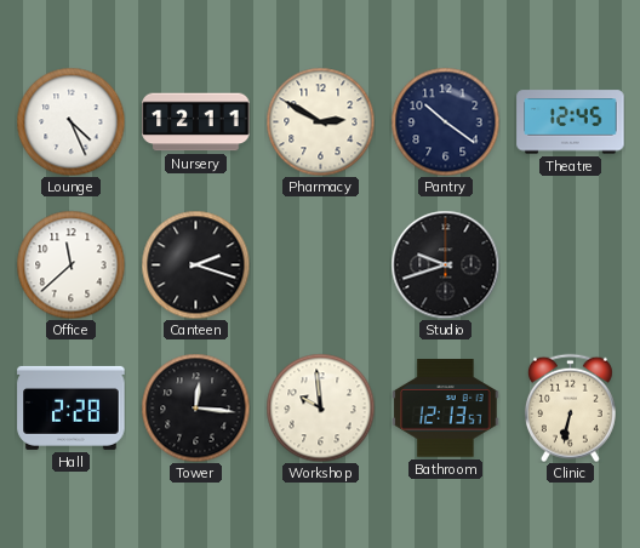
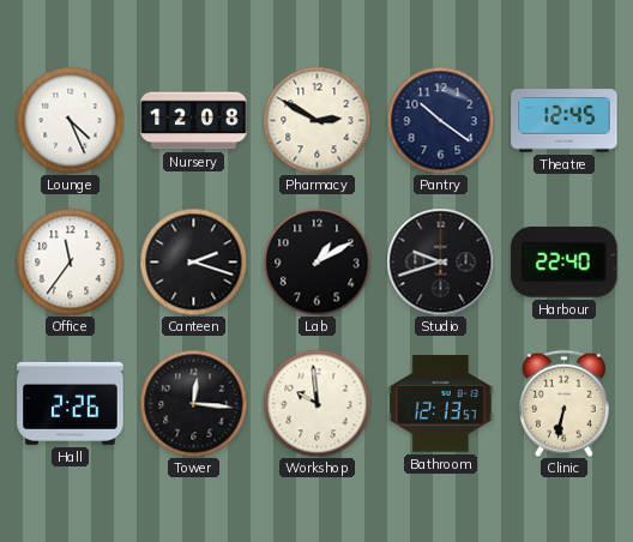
Nursery: 12:11 -> 12:08 (194, 121)
Office: 11:38 -> 11:36 (70, 261)
Lab: none -> 1:10 (316, 261)
Harbour: none -> 22:40 (565, 263)
Hall: 2:28 -> 2:26 (71, 403)
